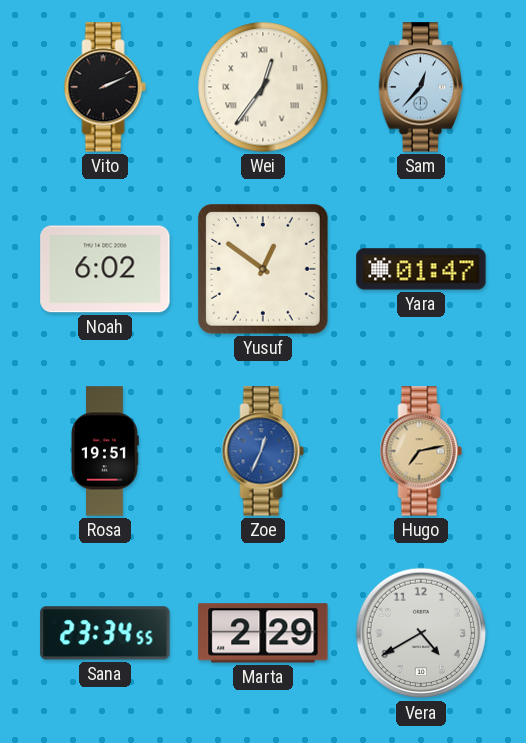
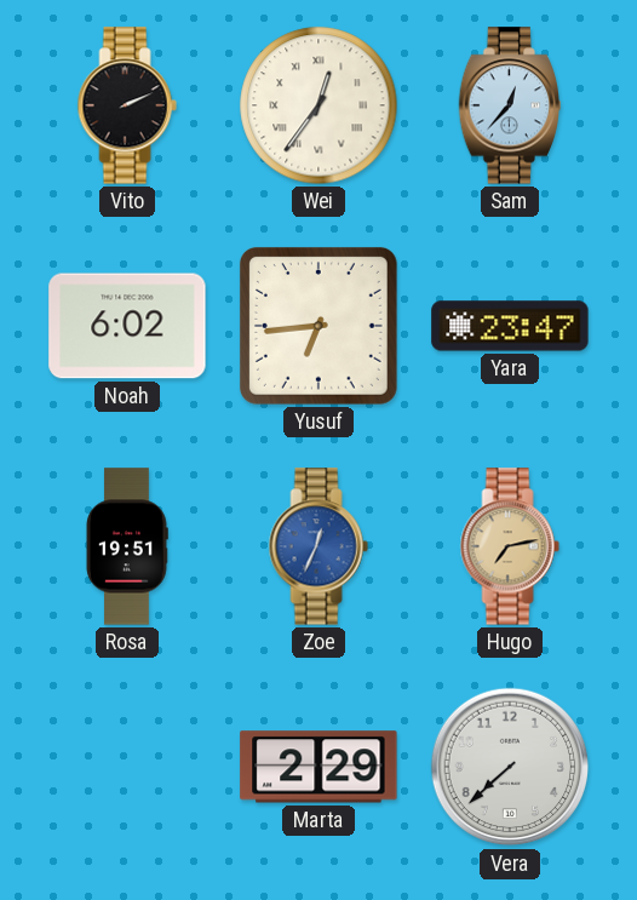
Yusuf: 12:51 -> 6:44 (318, 326)
Yara: 01:47 -> 23:47 (510, 326)
Sana: 23:34 -> none (105, 633)
Vera: 4:40 -> 7:38 (510, 767)
